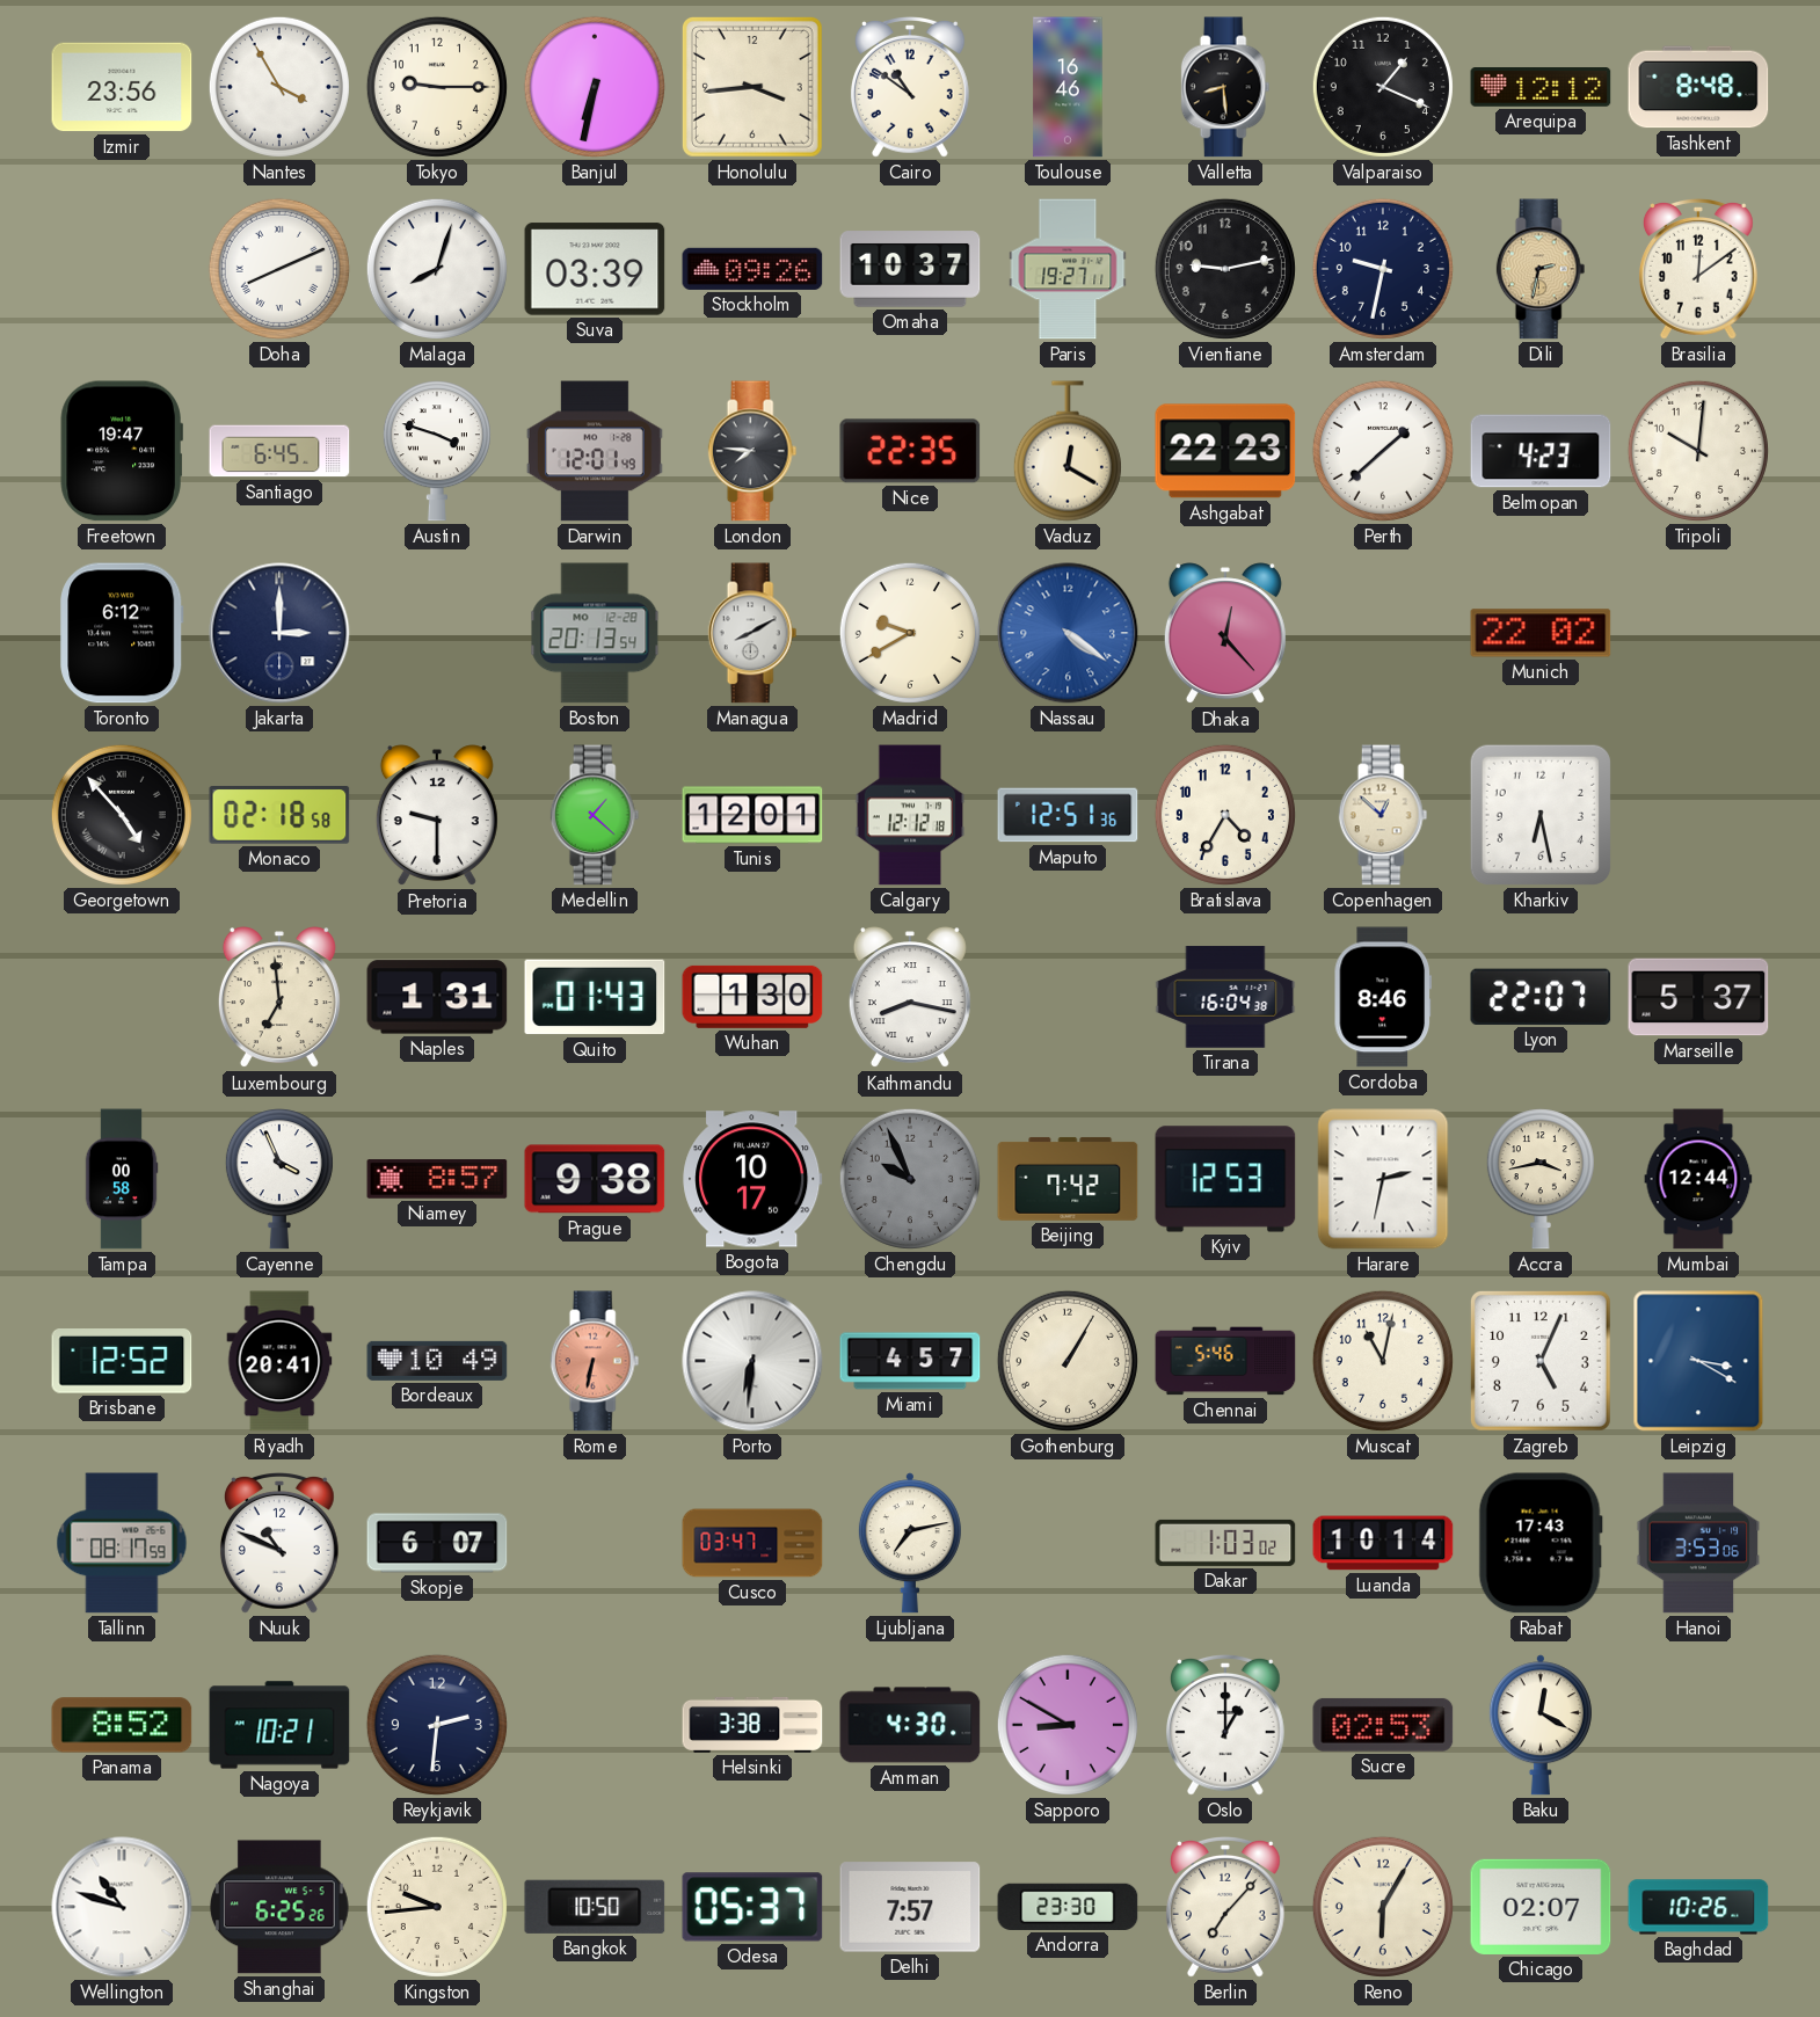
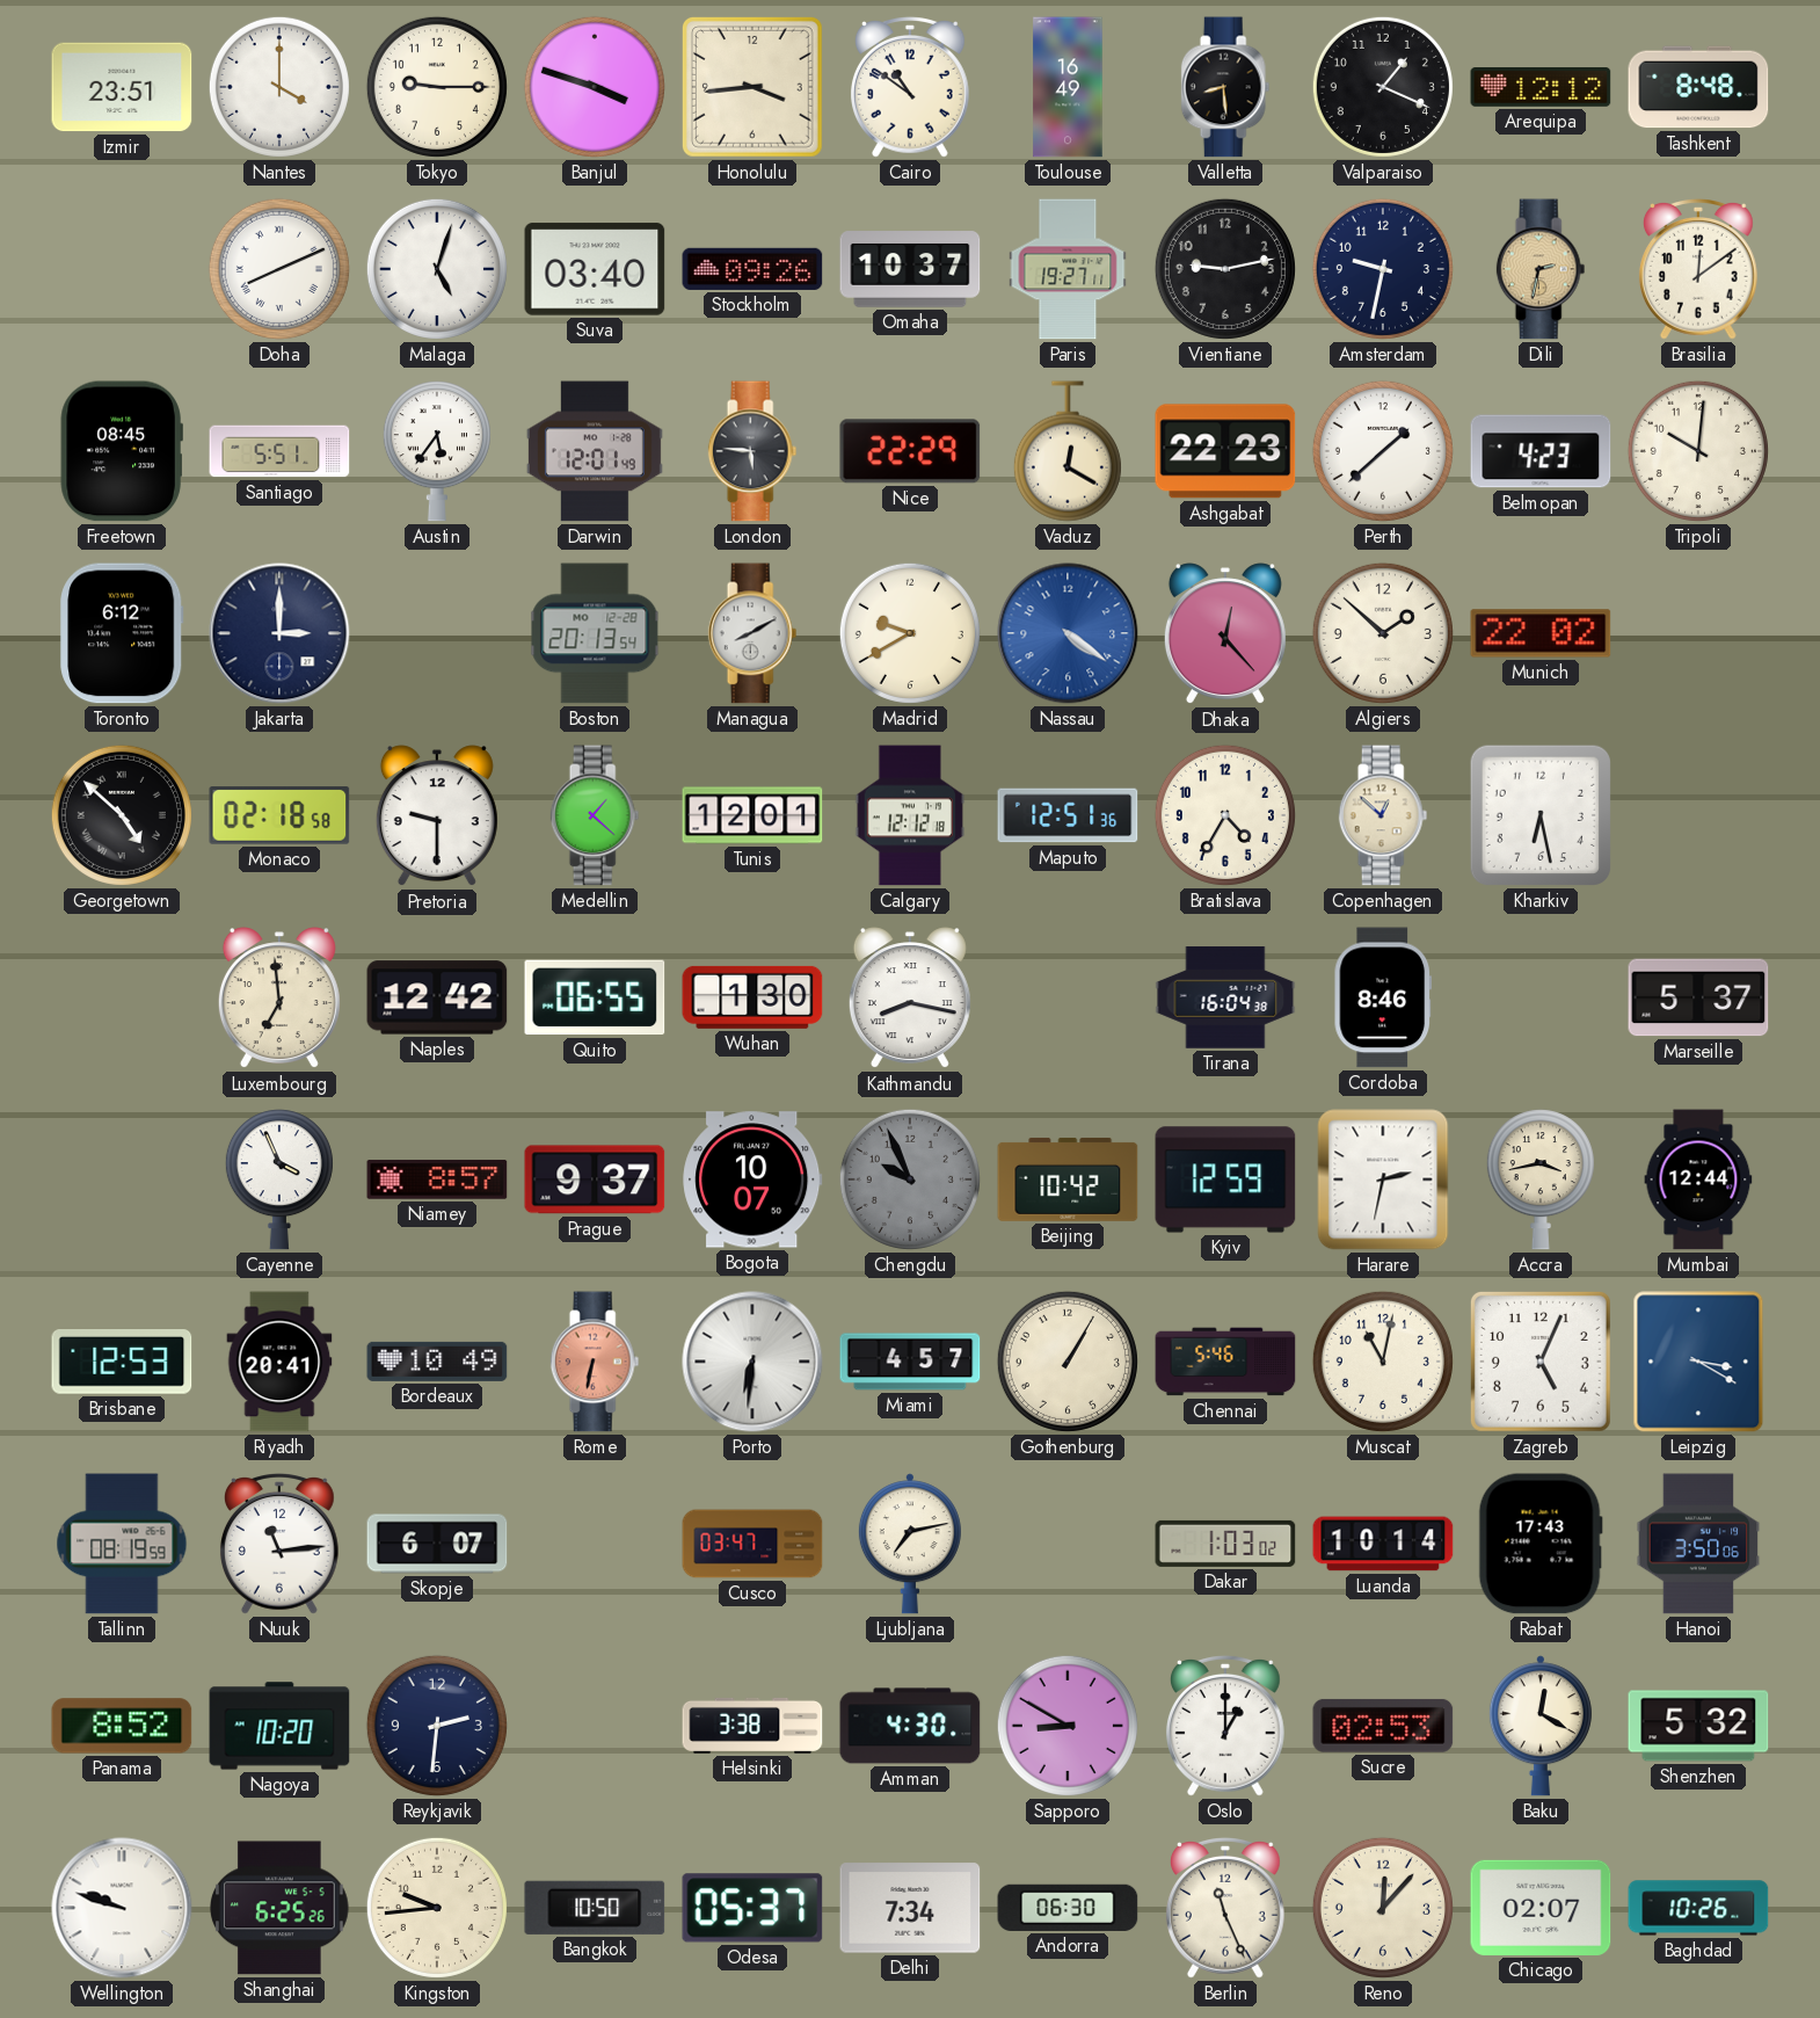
Izmir: 23:56 -> 23:51 (122, 87)
Nantes: 3:55 -> 4:00 (279, 87)
Banjul: 6:32 -> 3:48 (595, 87)
Toulouse: 16:46 -> 16:49 (1068, 87)
Malaga: 8:03 -> 5:03 (437, 269)
Suva: 03:39 -> 03:40 (595, 269)
Freetown: 19:47 -> 08:45 (122, 451)
Santiago: 6:45 -> 5:51 (279, 451)
Austin: 3:48 -> 5:36 (437, 451)
London: 7:46 -> 5:46 (752, 451)
Nice: 22:35 -> 22:29 (910, 451)
Algiers: none -> 1:52 (1383, 633)
Georgetown: 4:53 -> 4:52 (122, 815)
Naples: 1:31 -> 12:42 (437, 997)
Quito: 01:43 -> 06:55 (595, 997)
Lyon: 22:07 -> none (1541, 997)
Tampa: 00:58 -> none (122, 1179)
Prague: 9:38 -> 9:37 (595, 1179)
Bogota: 10:17 -> 10:07 (752, 1179)
Beijing: 7:42 -> 10:42 (1068, 1179)
Kyiv: 12:53 -> 12:59 (1225, 1179)
Brisbane: 12:52 -> 12:53 (122, 1363)
Tallinn: 08:17 -> 08:19 (122, 1544)
Nuuk: 10:49 -> 11:14 (279, 1545)
Hanoi: 3:53 -> 3:50 (1698, 1544)
Nagoya: 10:21 -> 10:20 (279, 1726)
Shenzhen: none -> 5:32 (1698, 1726)
Wellington: 10:48 -> 9:48 (122, 1908)
Delhi: 7:57 -> 7:34 (910, 1908)
Andorra: 23:30 -> 06:30 (1068, 1908)
Berlin: 7:07 -> 11:26 (1225, 1909)
Reno: 6:05 -> 12:07 (1383, 1908)
